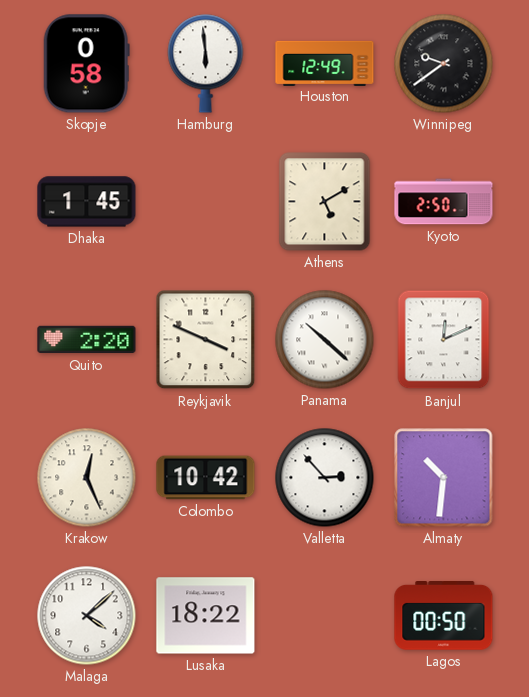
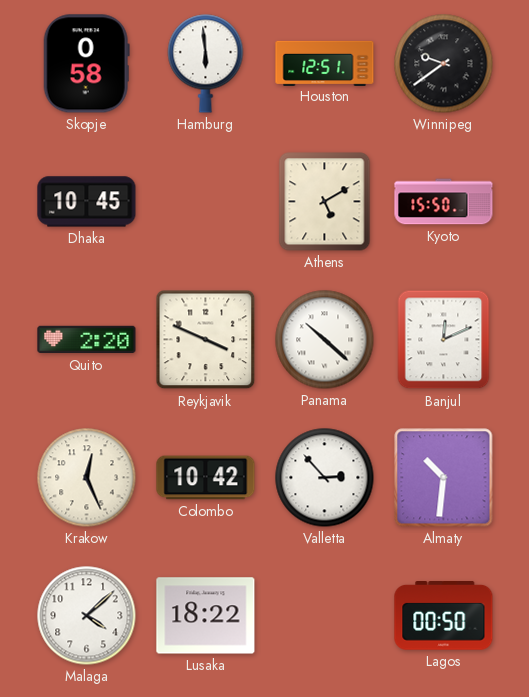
Houston: 12:49 -> 12:51 (325, 63)
Dhaka: 1:45 -> 10:45 (87, 202)
Kyoto: 2:50 -> 15:50 (444, 202)
